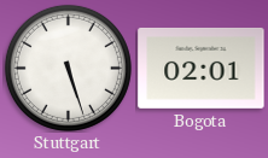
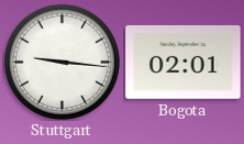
Stuttgart: 5:27 -> 9:16 (62, 62)
